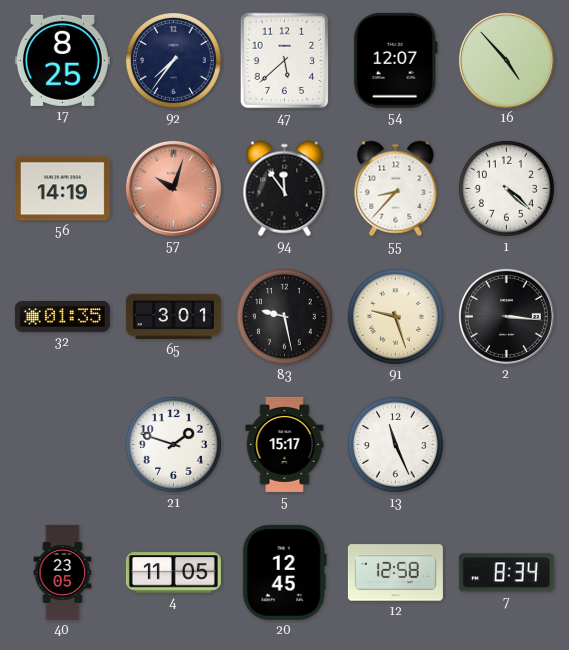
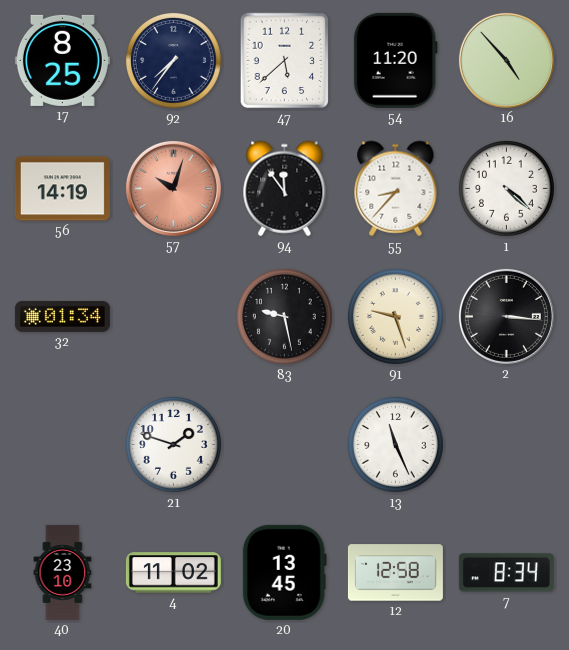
54: 12:07 -> 11:20 (395, 60)
32: 01:35 -> 01:34 (62, 316)
65: 3:01 -> none (173, 317)
5: 15:17 -> none (285, 444)
40: 23:05 -> 23:10 (63, 572)
4: 11:05 -> 11:02 (173, 573)
20: 12:45 -> 13:45 (284, 572)
